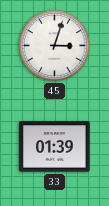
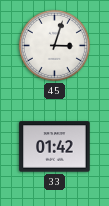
33: 01:39 -> 01:42 (55, 147)
